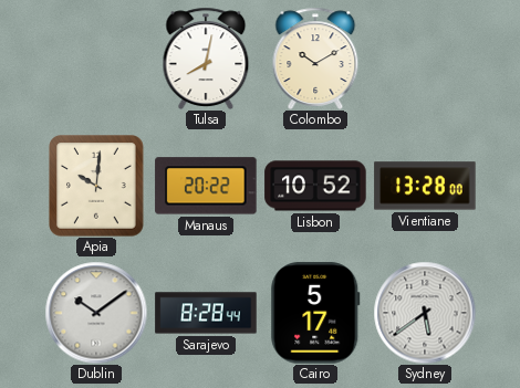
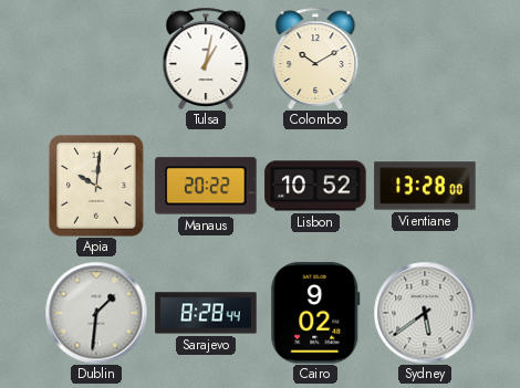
Tulsa: 8:02 -> 1:02 (206, 59)
Dublin: 10:09 -> 1:31 (96, 313)
Cairo: 5:17 -> 9:02 (315, 313)
